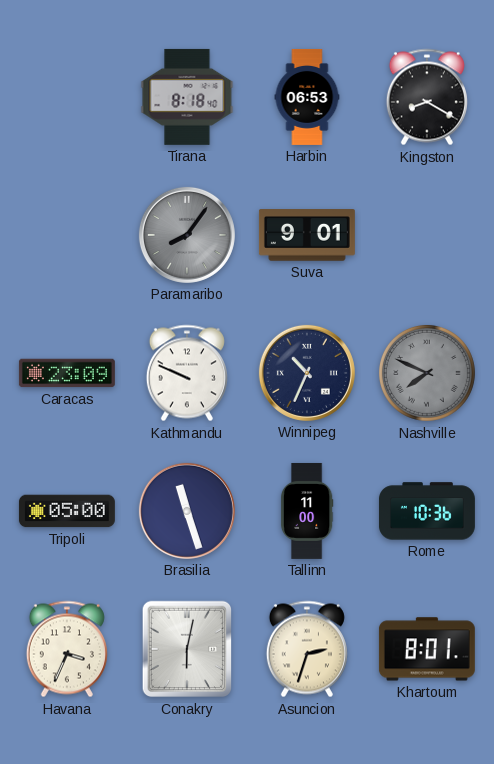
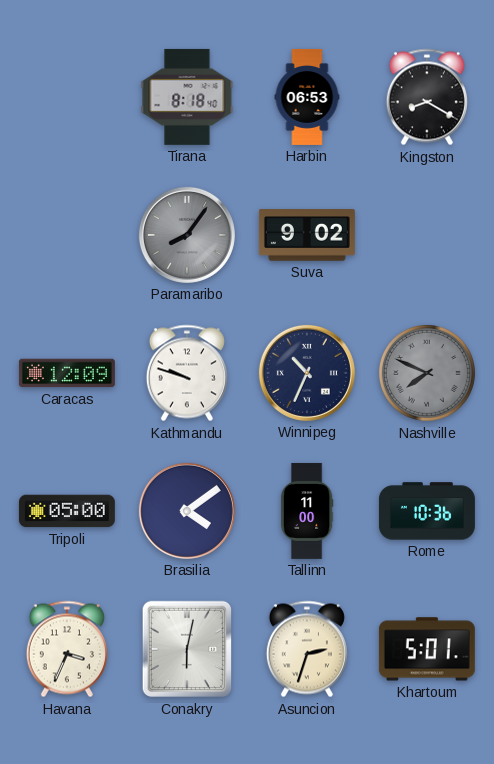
Suva: 9:01 -> 9:02 (307, 235)
Caracas: 23:09 -> 12:09 (67, 373)
Kathmandu: 9:49 -> 9:48 (187, 373)
Brasilia: 11:27 -> 4:09 (187, 511)
Khartoum: 8:01 -> 5:01 (427, 649)
